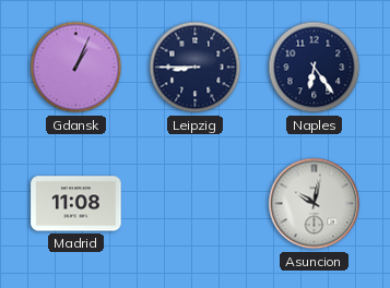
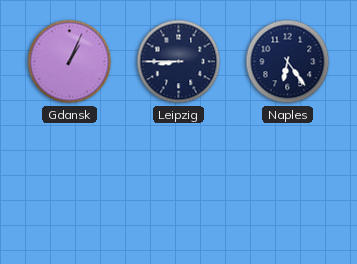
Madrid: 11:08 -> none (76, 204)
Asuncion: 10:02 -> none (315, 204)
